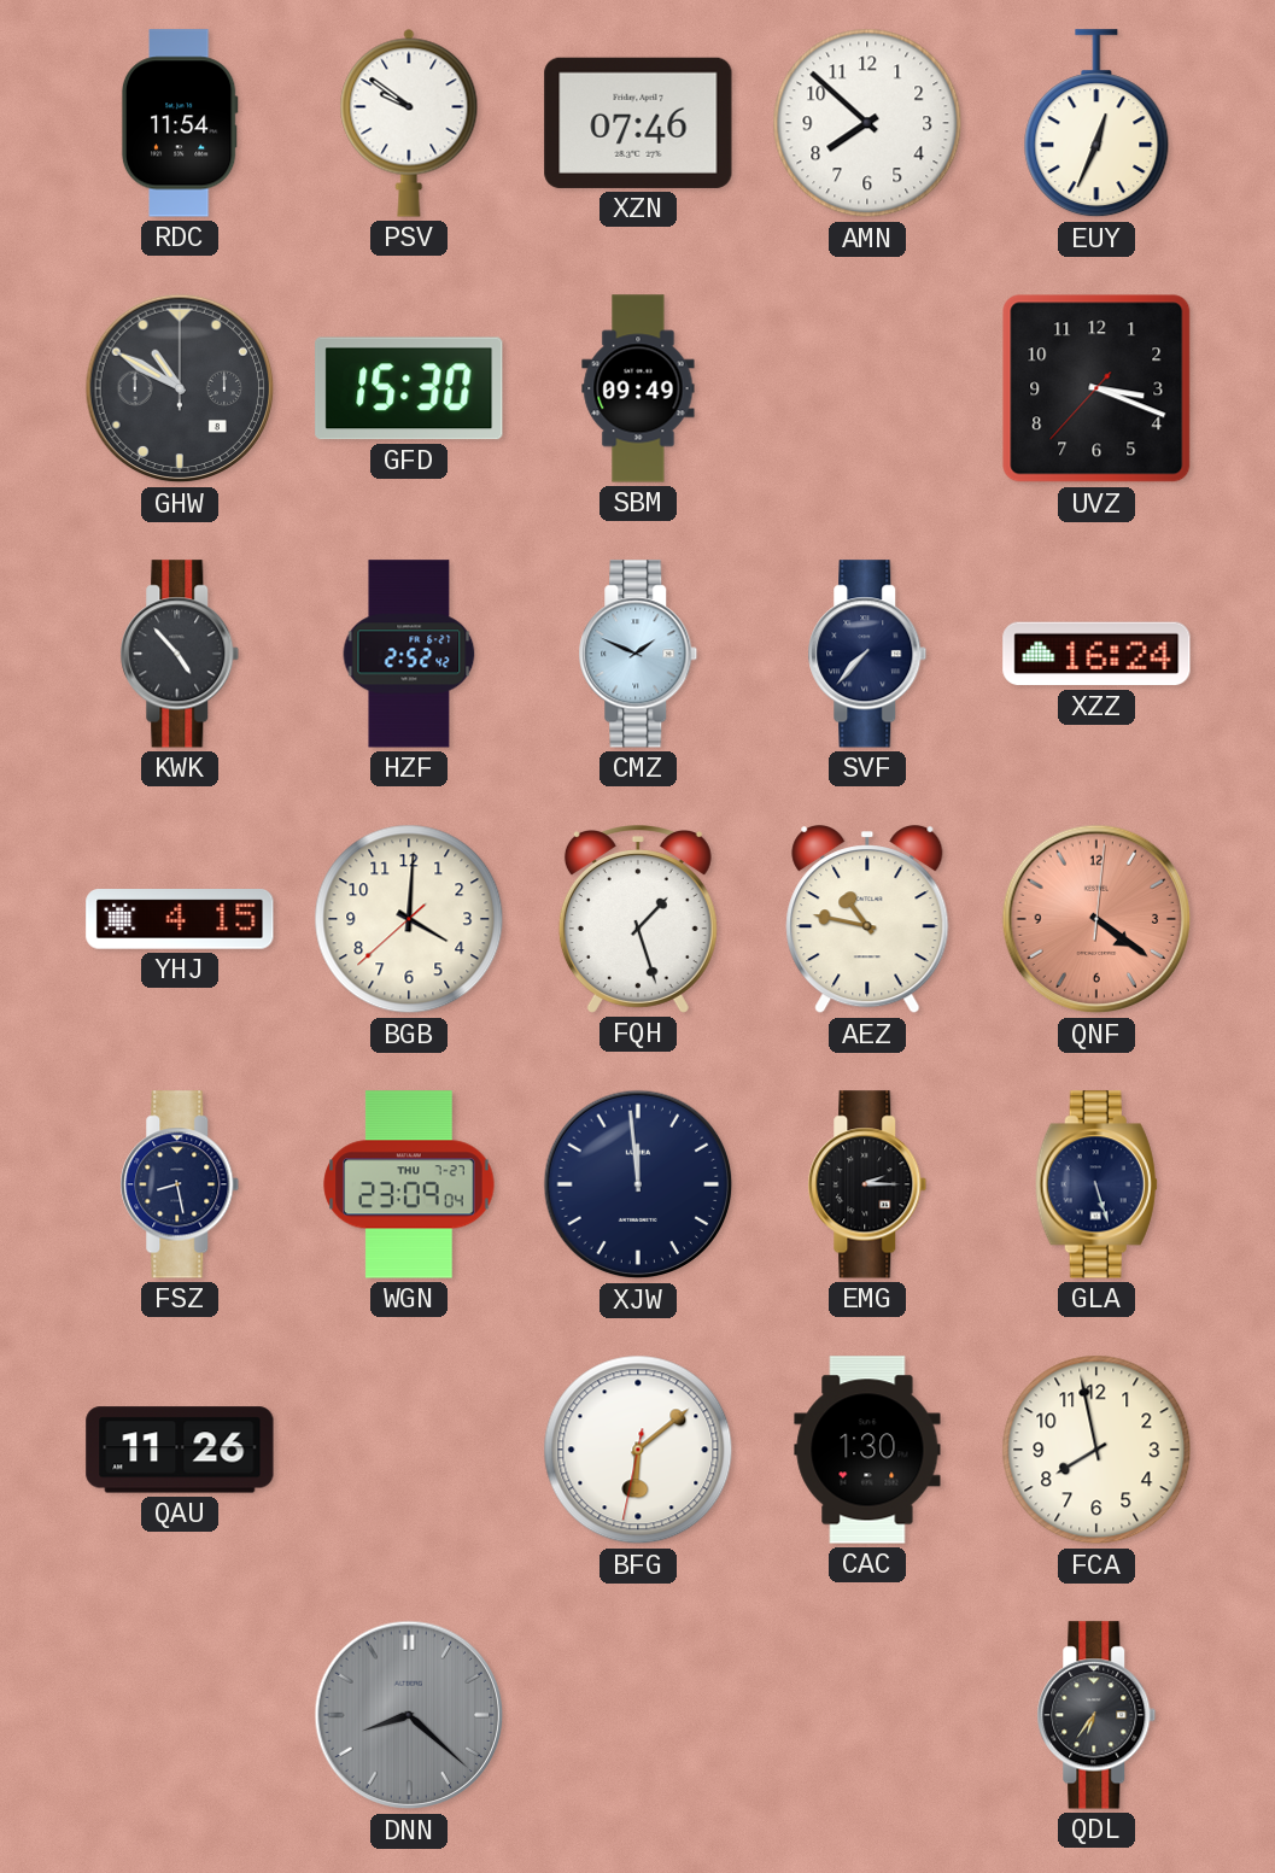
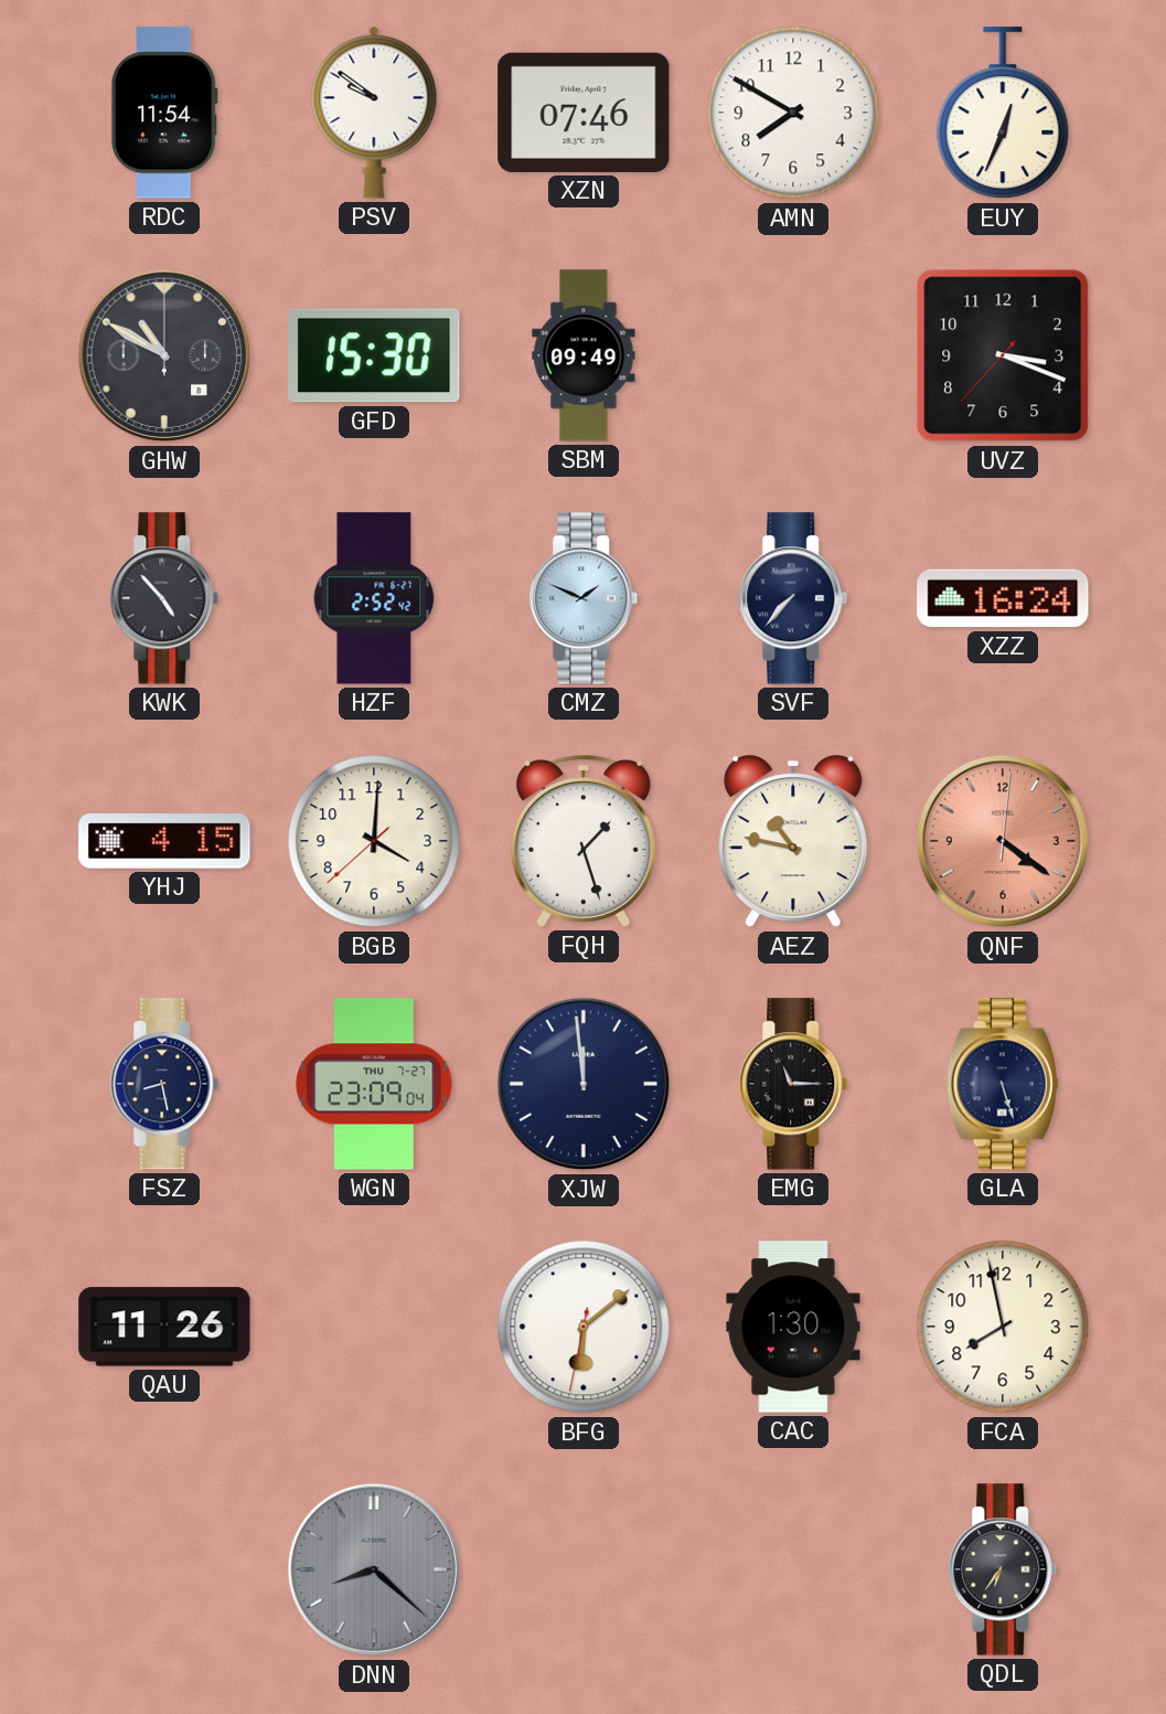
AMN: 7:52 -> 7:50 (793, 113)
EMG: 2:15 -> 11:15 (793, 1084)
